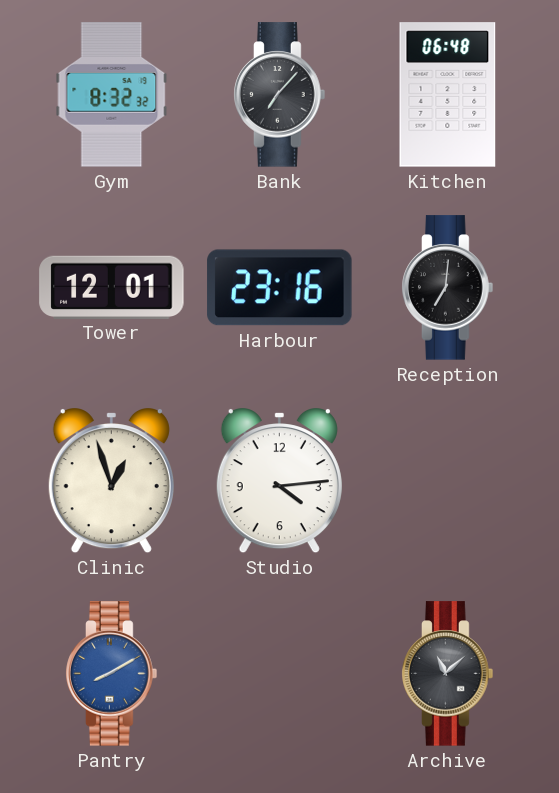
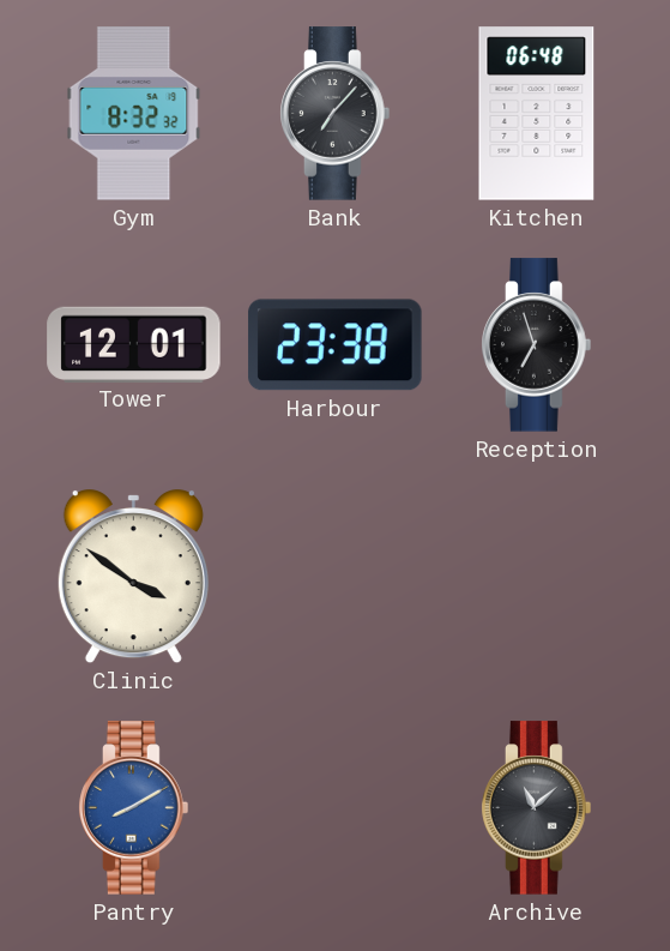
Harbour: 23:16 -> 23:38 (336, 345)
Reception: 7:01 -> 6:57 (537, 345)
Clinic: 12:57 -> 3:51 (133, 578)
Studio: 4:14 -> none (279, 482)
